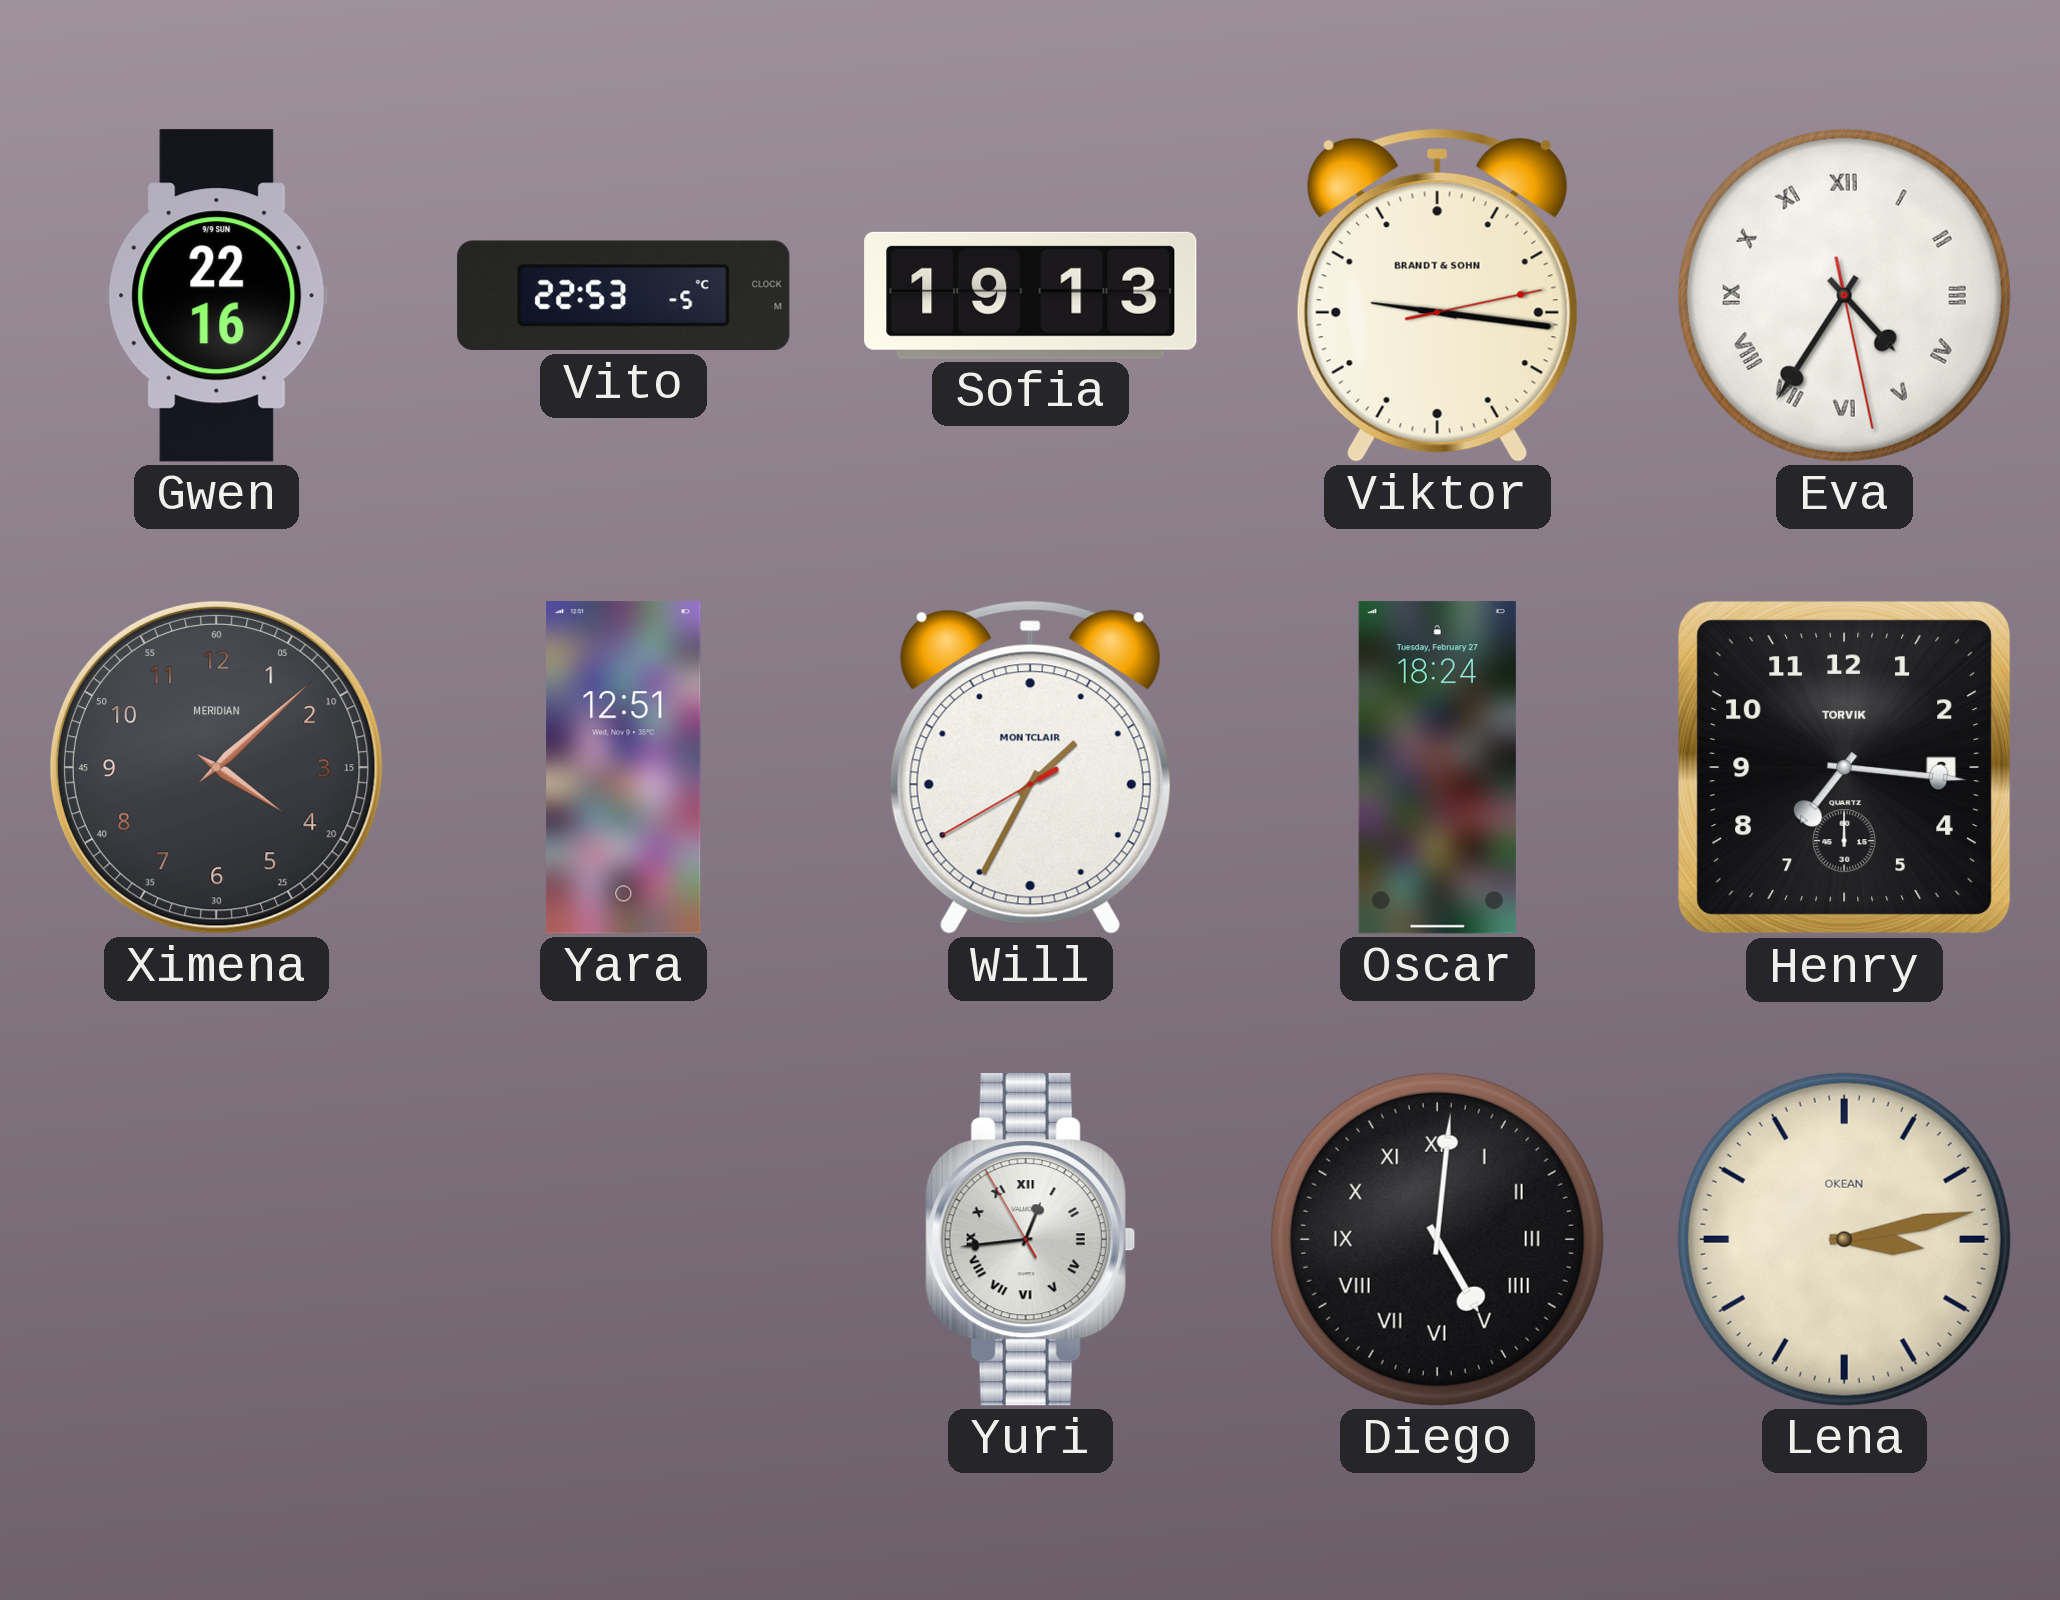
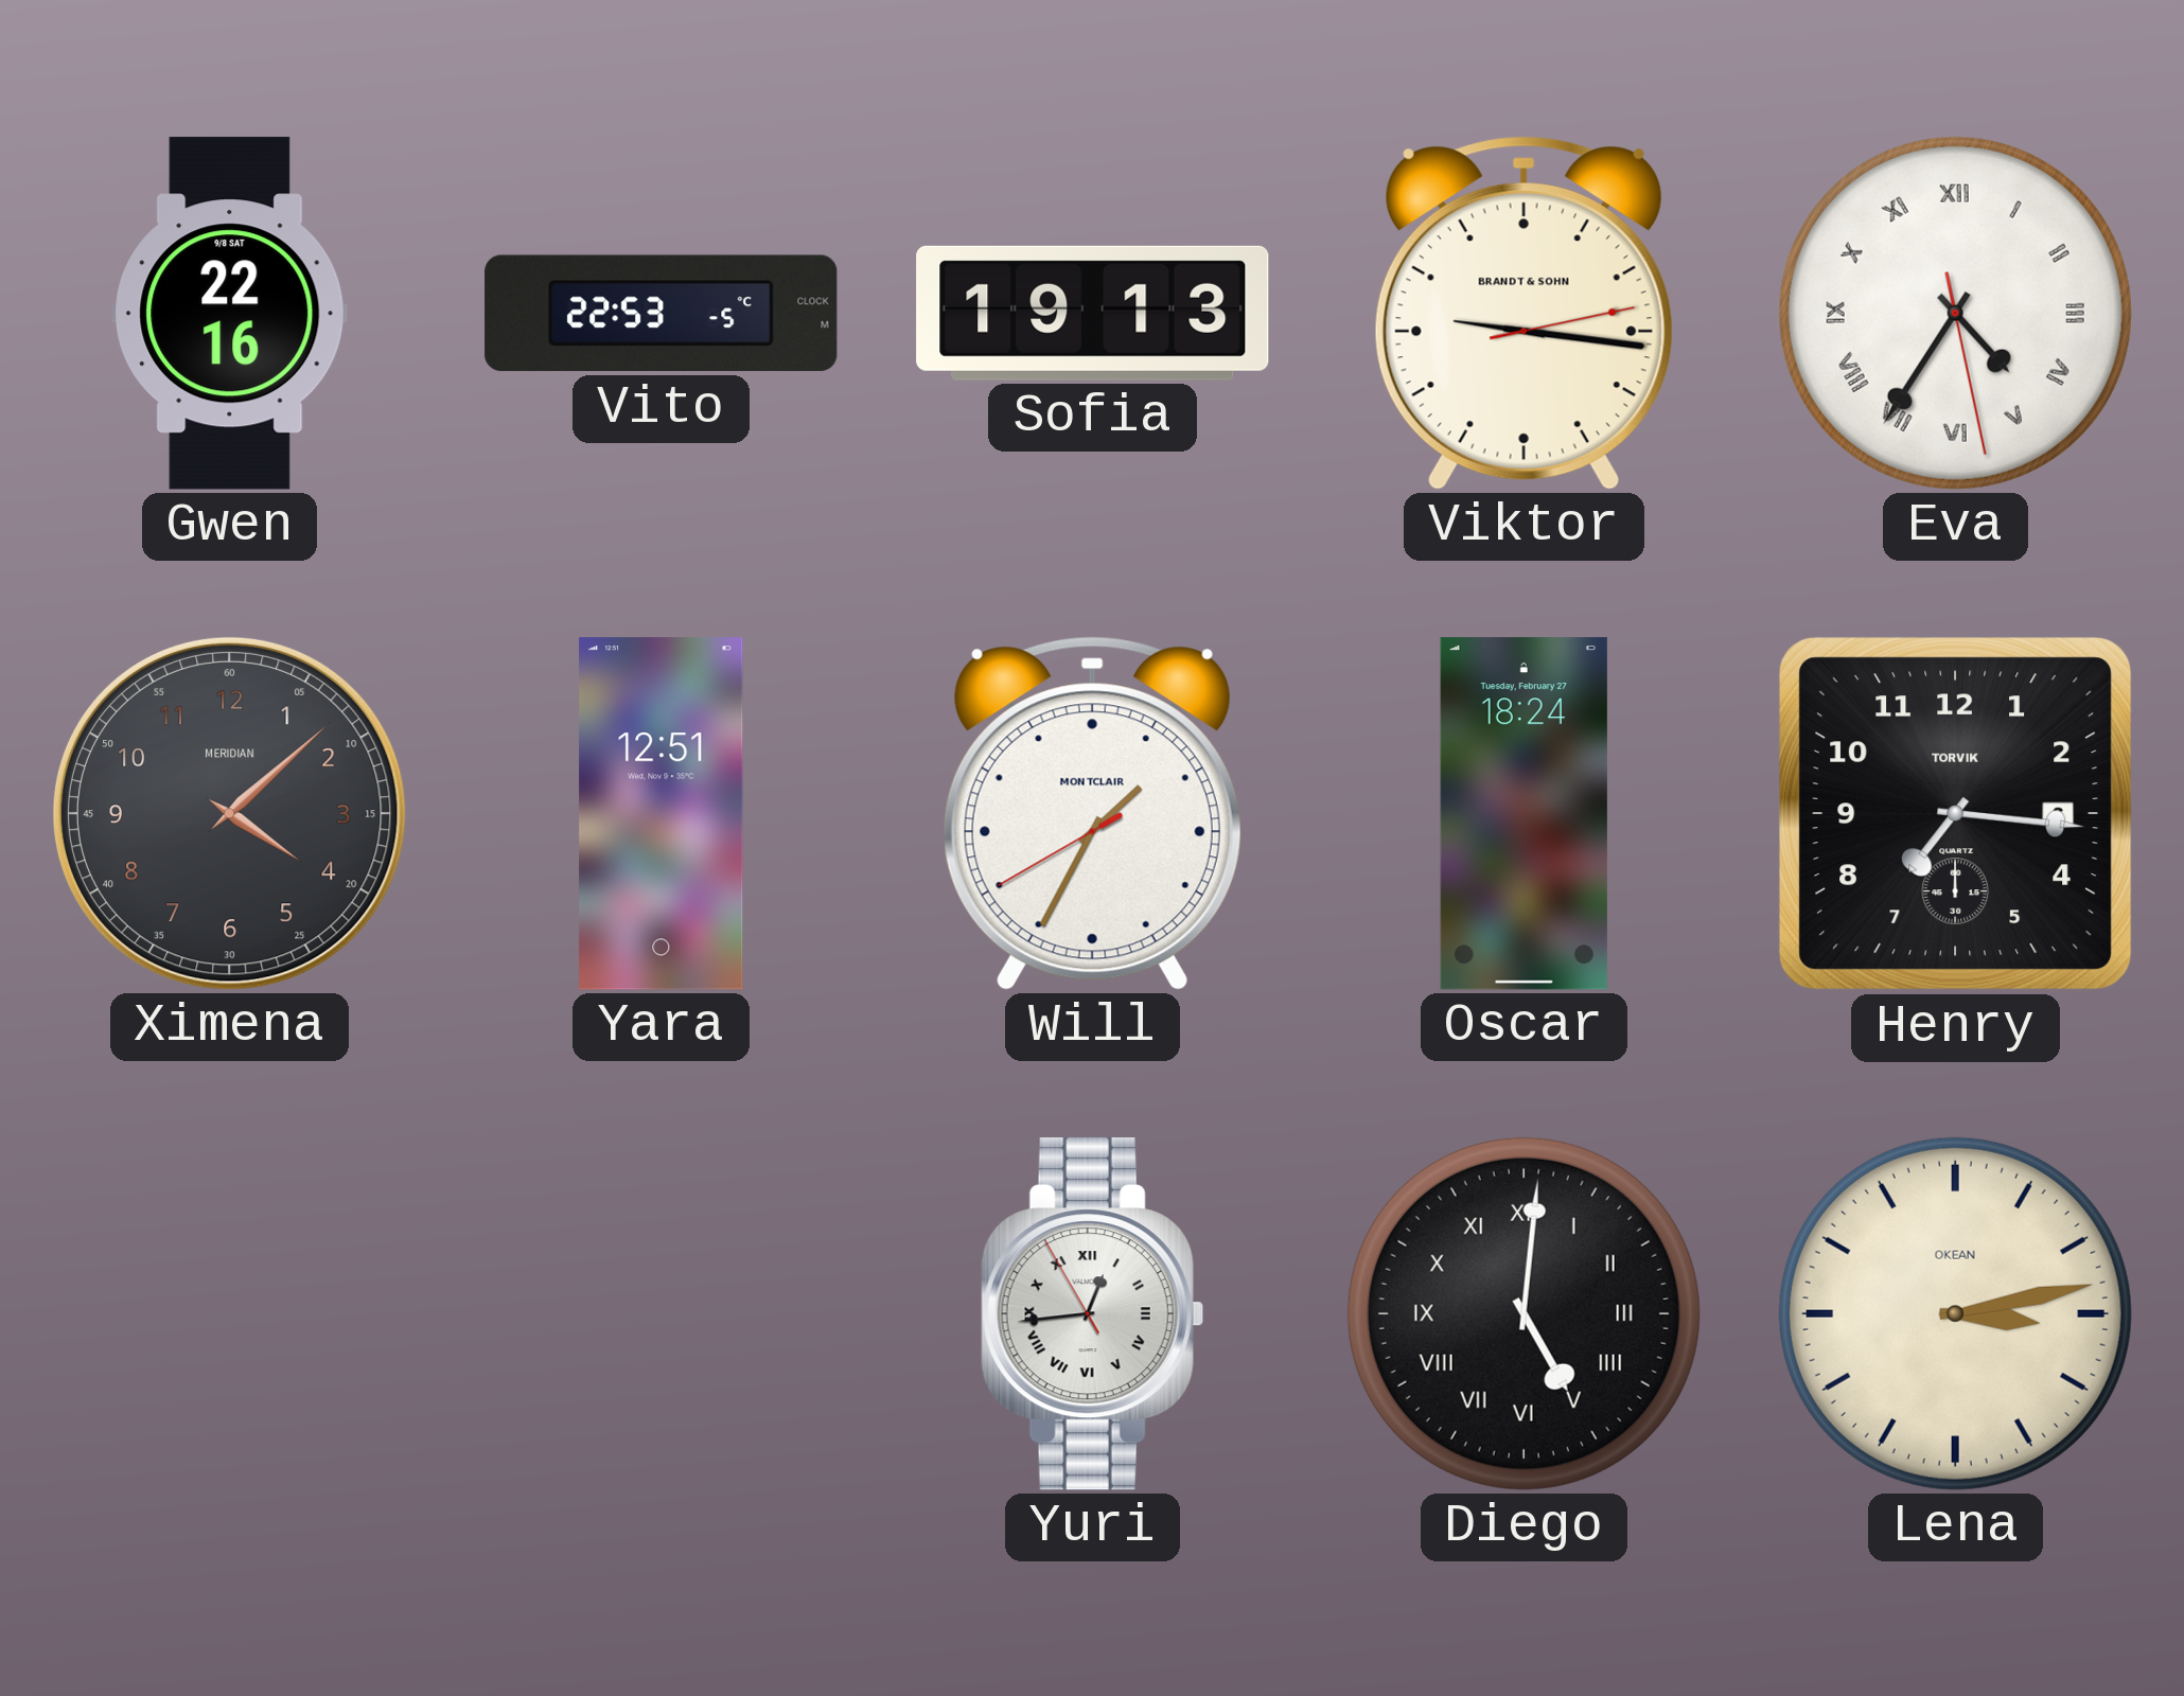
Gwen date: 9/9 SUN -> 9/8 SAT (230, 314)
